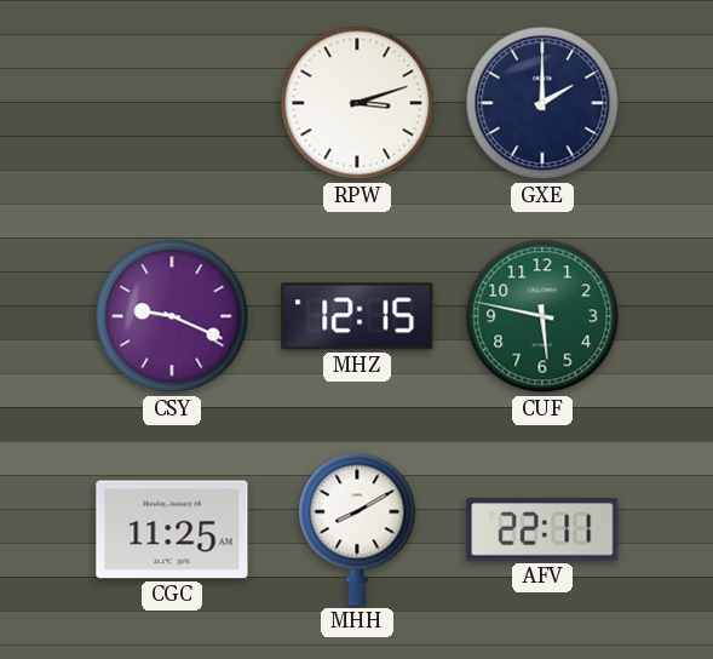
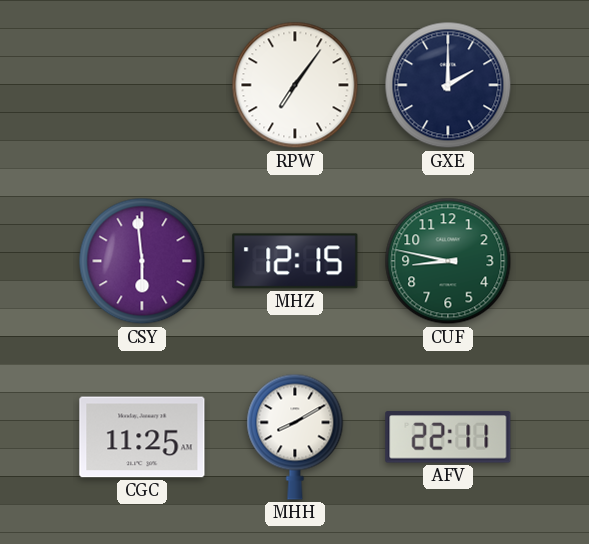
RPW: 3:12 -> 7:06 (295, 85)
CSY: 9:19 -> 5:59 (142, 261)
CUF: 5:47 -> 8:47 (448, 261)
